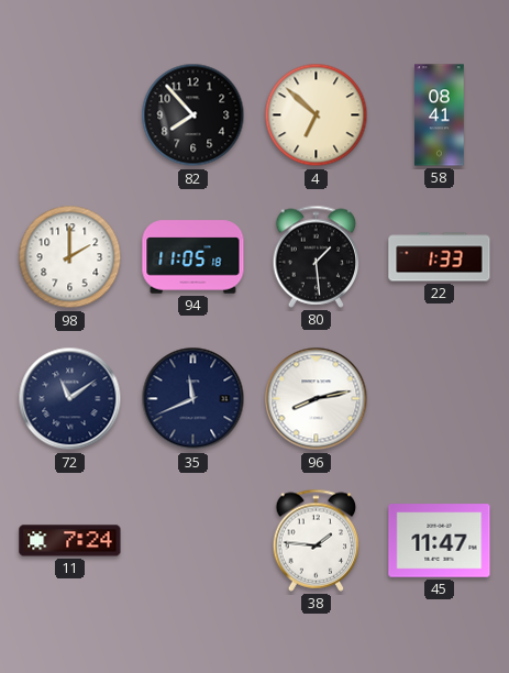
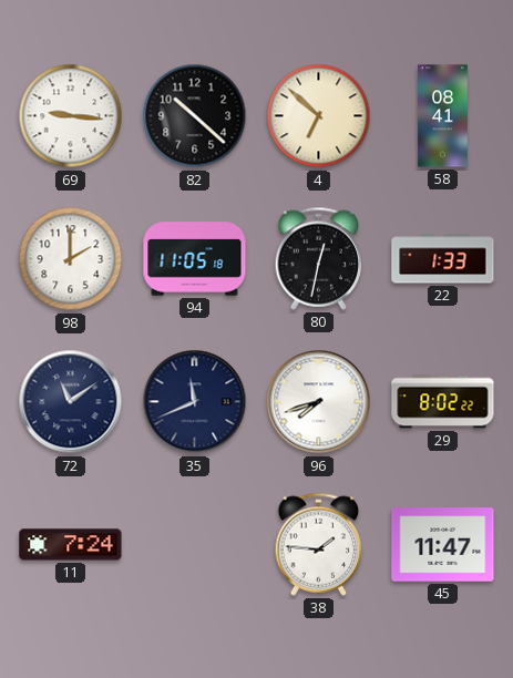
69: none -> 9:16 (71, 116)
82: 7:53 -> 10:22 (195, 116)
80: 1:29 -> 12:32 (319, 258)
96: 8:13 -> 7:42 (319, 402)
29: none -> 8:02 (443, 402)
